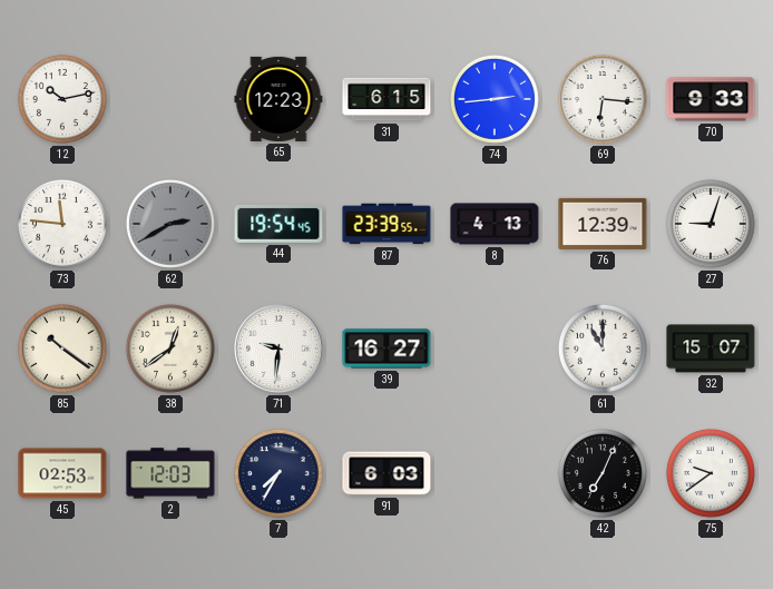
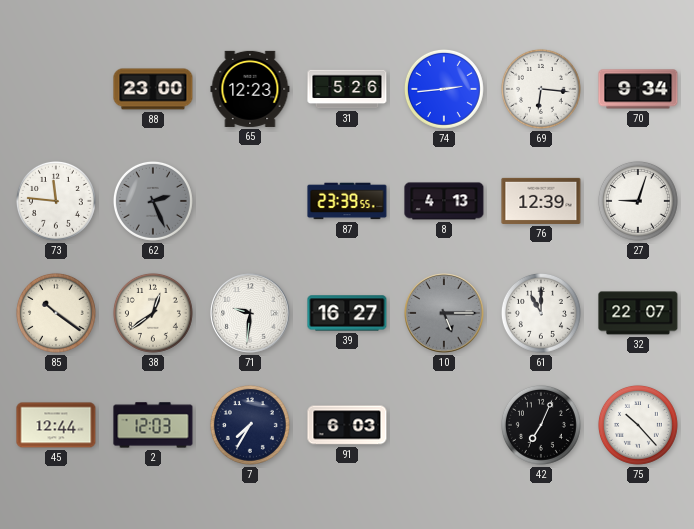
12: 10:13 -> none (62, 99)
88: none -> 23:00 (153, 89)
31: 6:15 -> 5:26 (347, 89)
70: 9:33 -> 9:34 (638, 89)
62: 2:40 -> 2:26 (153, 201)
44: 19:54 -> none (278, 224)
10: none -> 5:15 (444, 313)
32: 15:07 -> 22:07 (638, 313)
45: 02:53 -> 12:44 (56, 425)
75: 9:39 -> 10:23 (638, 425)
